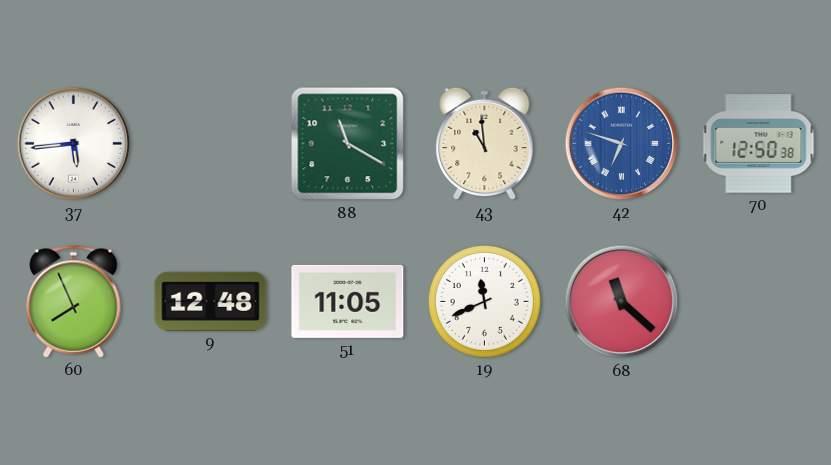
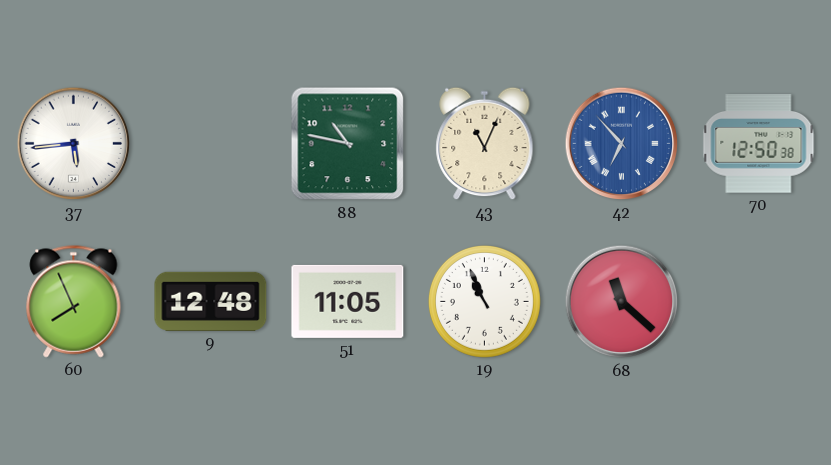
88: 11:20 -> 10:47 (348, 144)
43: 10:59 -> 11:04 (485, 144)
42: 6:48 -> 6:53 (622, 144)
19: 11:41 -> 10:56 (484, 301)
